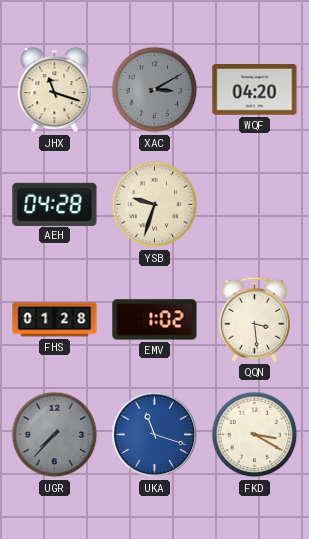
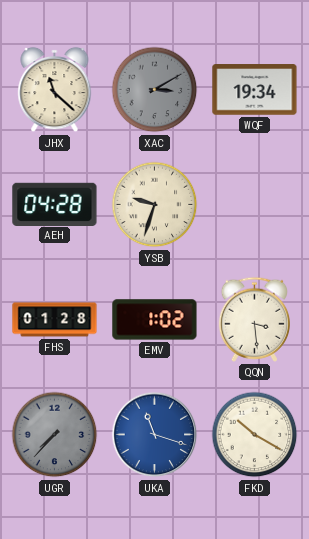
JHX: 11:18 -> 11:22 (55, 90)
WQF: 04:20 -> 19:34 (255, 90)
FKD: 3:20 -> 10:20 (255, 435)
